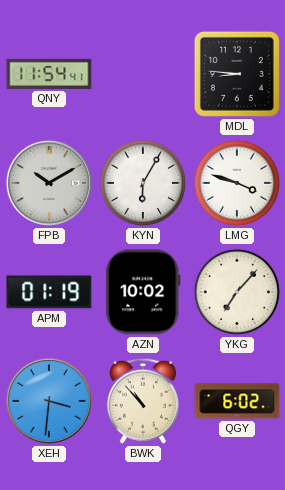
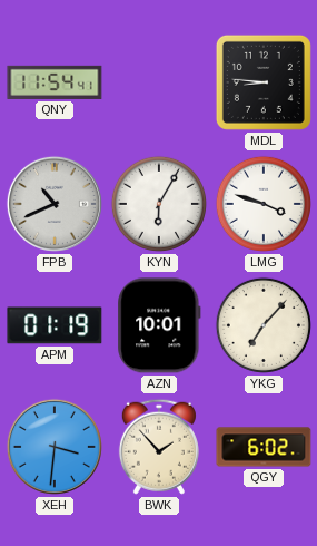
FPB: 10:10 -> 10:41 (55, 204)
AZN: 10:02 -> 10:01 (159, 325)
BWK: 10:53 -> 1:53 (159, 447)
